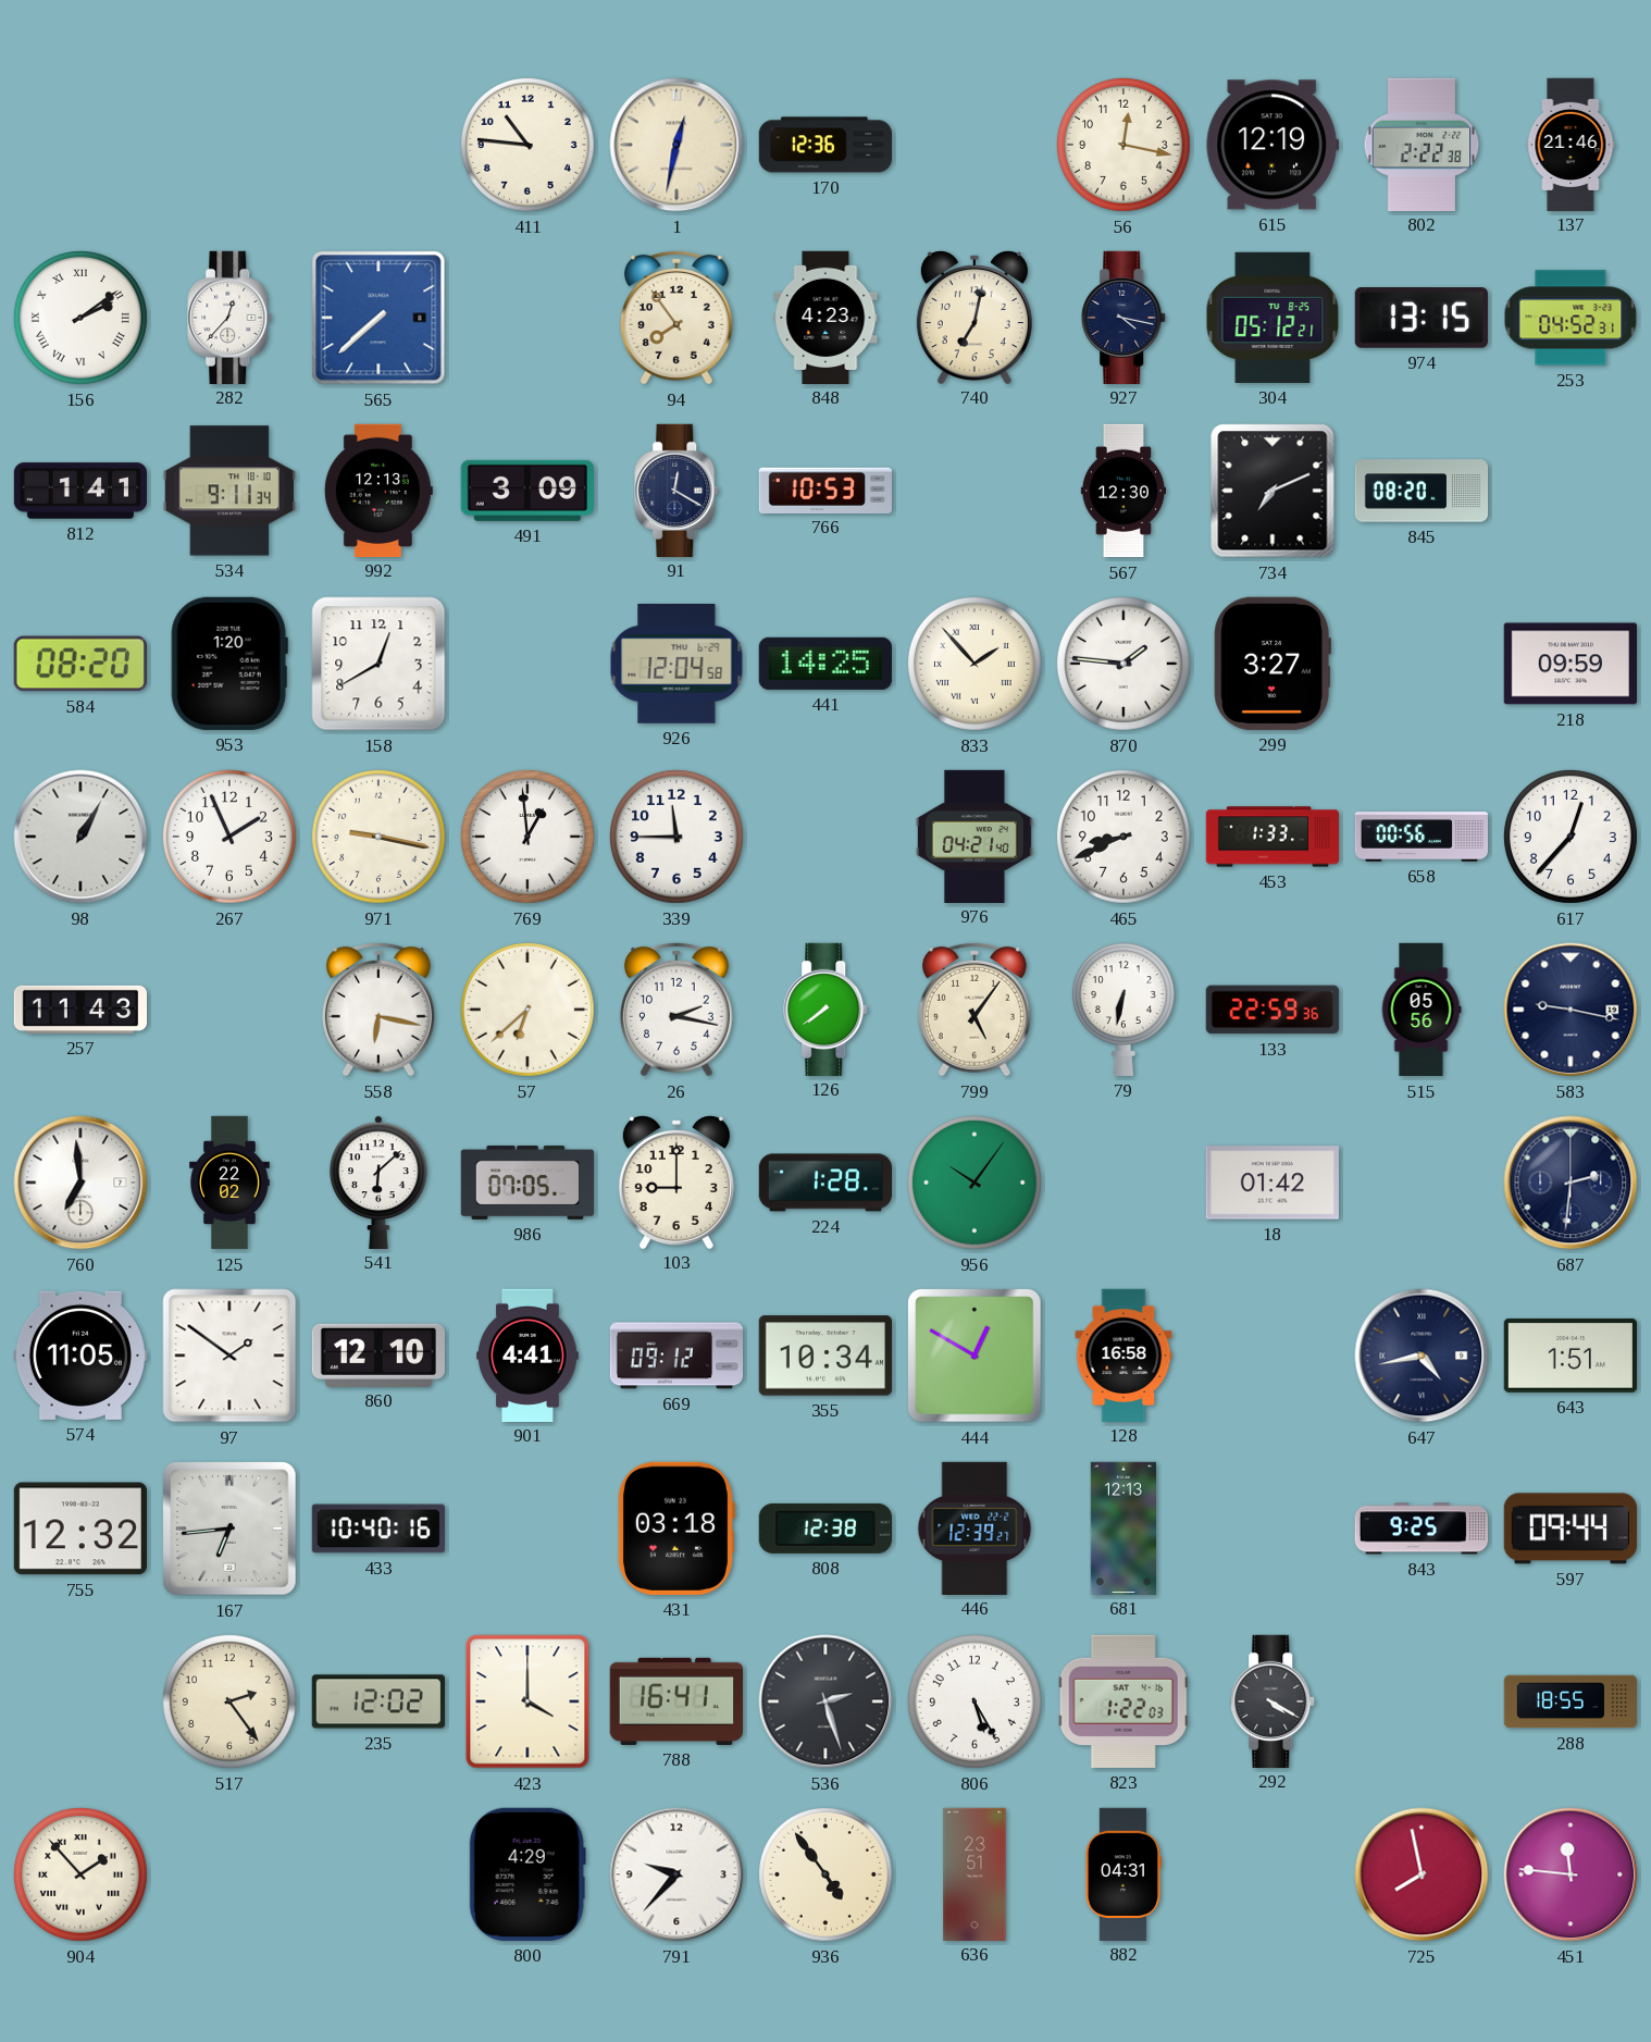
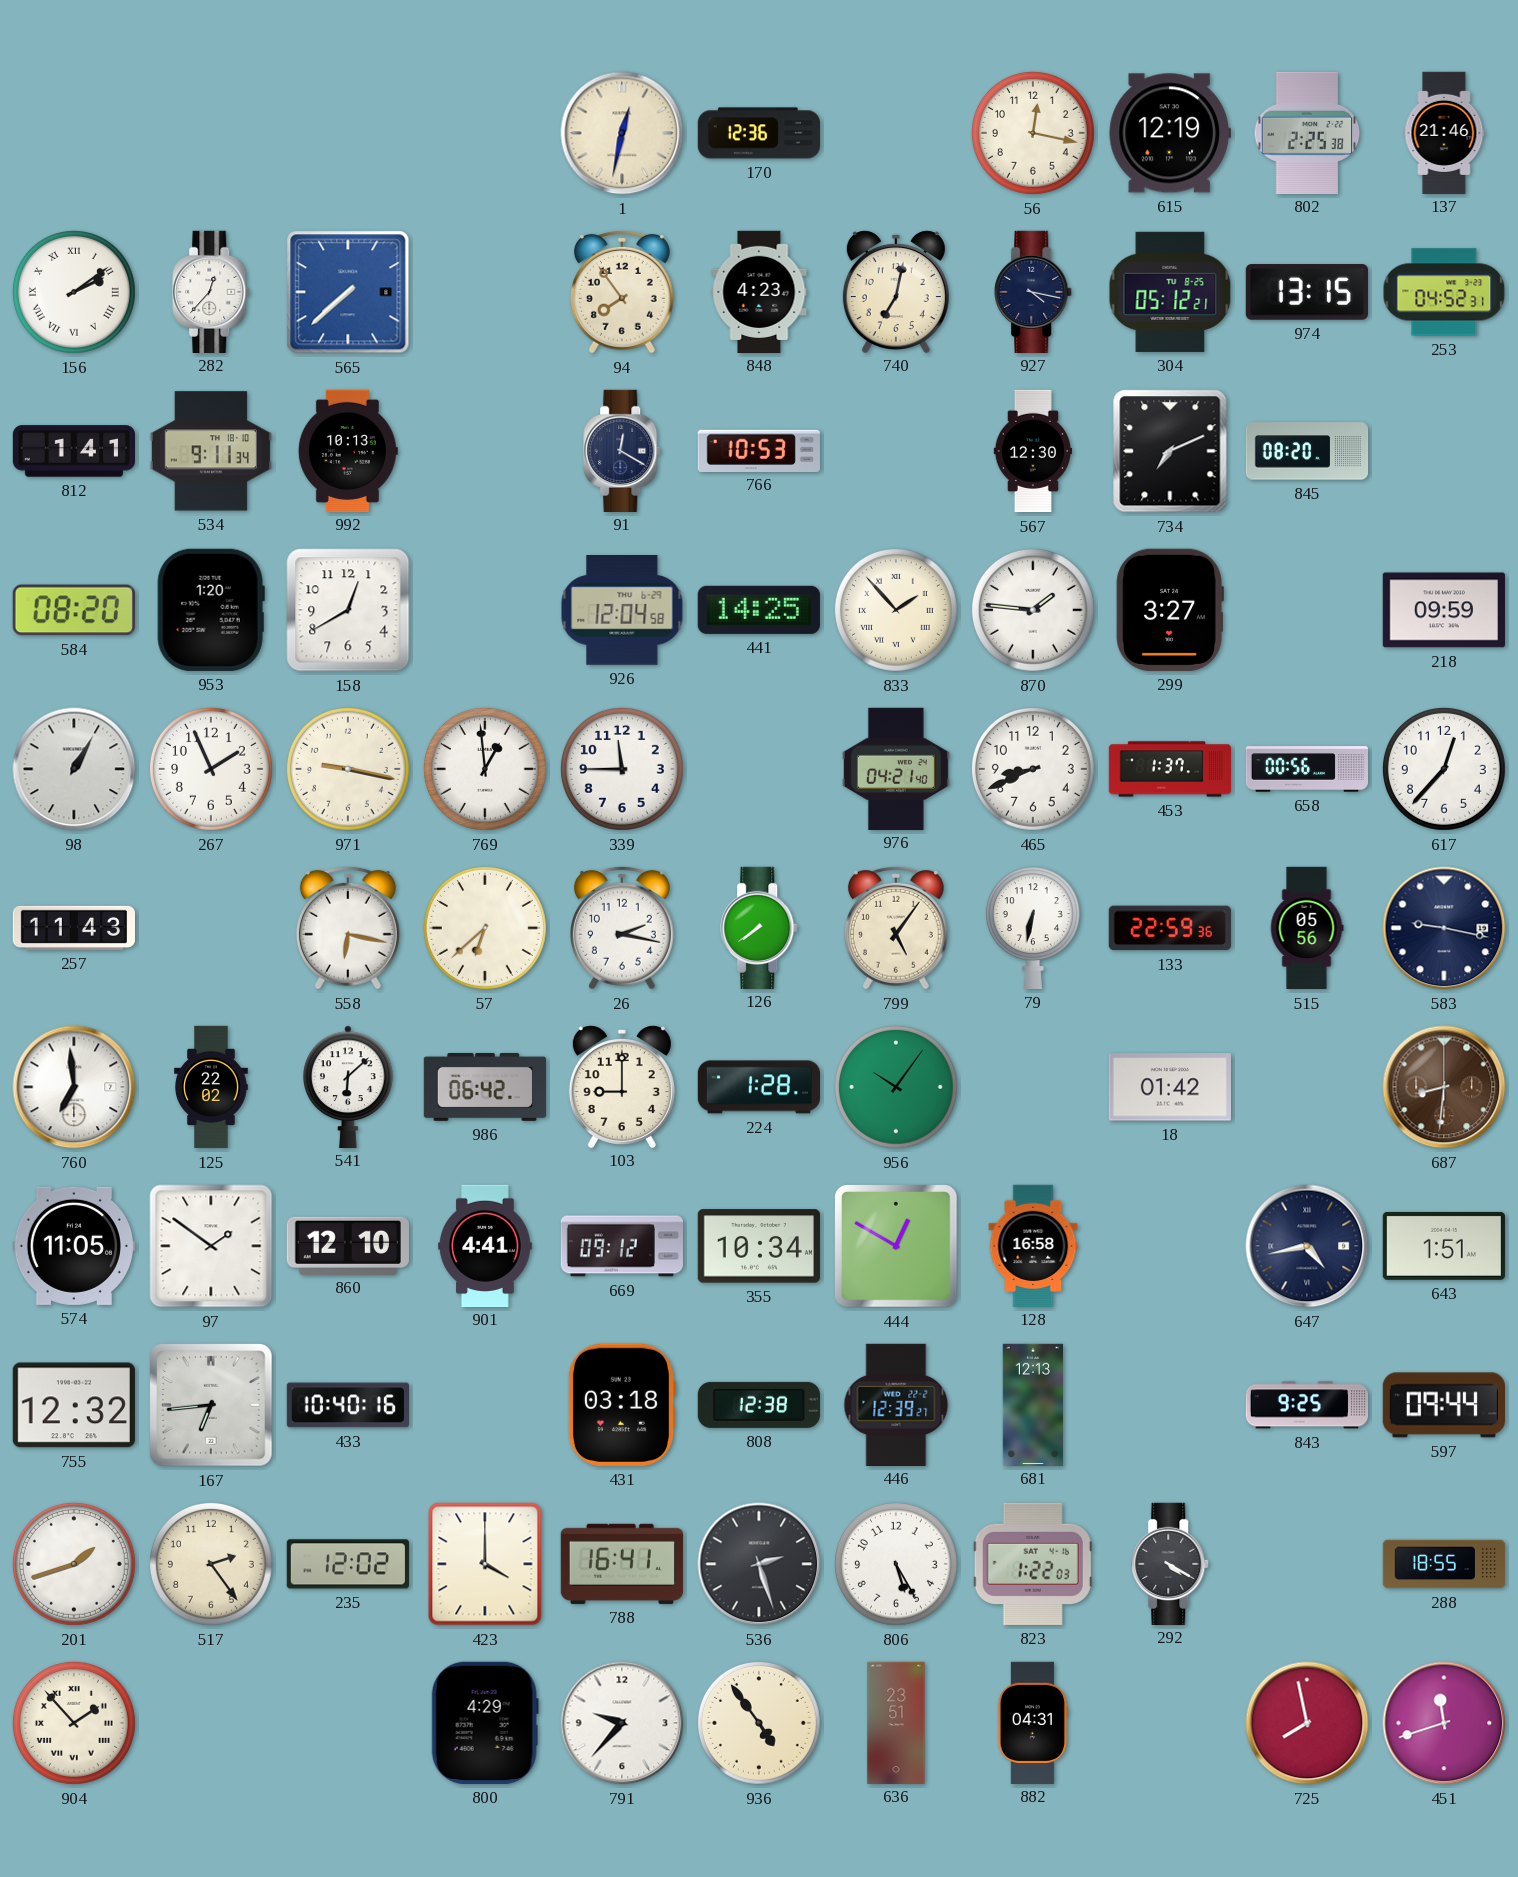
411: 10:46 -> none (527, 145)
802: 2:22 -> 2:25 (1307, 132)
992: 12:13 -> 10:13 (348, 450)
491: 3:09 -> none (527, 491)
453: 1:33 -> 1:37 (1170, 769)
986: 07:05 -> 06:42 (484, 1087)
687: 2:31 -> 8:31 (1444, 1087)
687 dial: navy -> brown (1444, 1087)
201: none -> 1:42 (74, 1564)
451: 11:46 -> 11:42 (1444, 1723)
